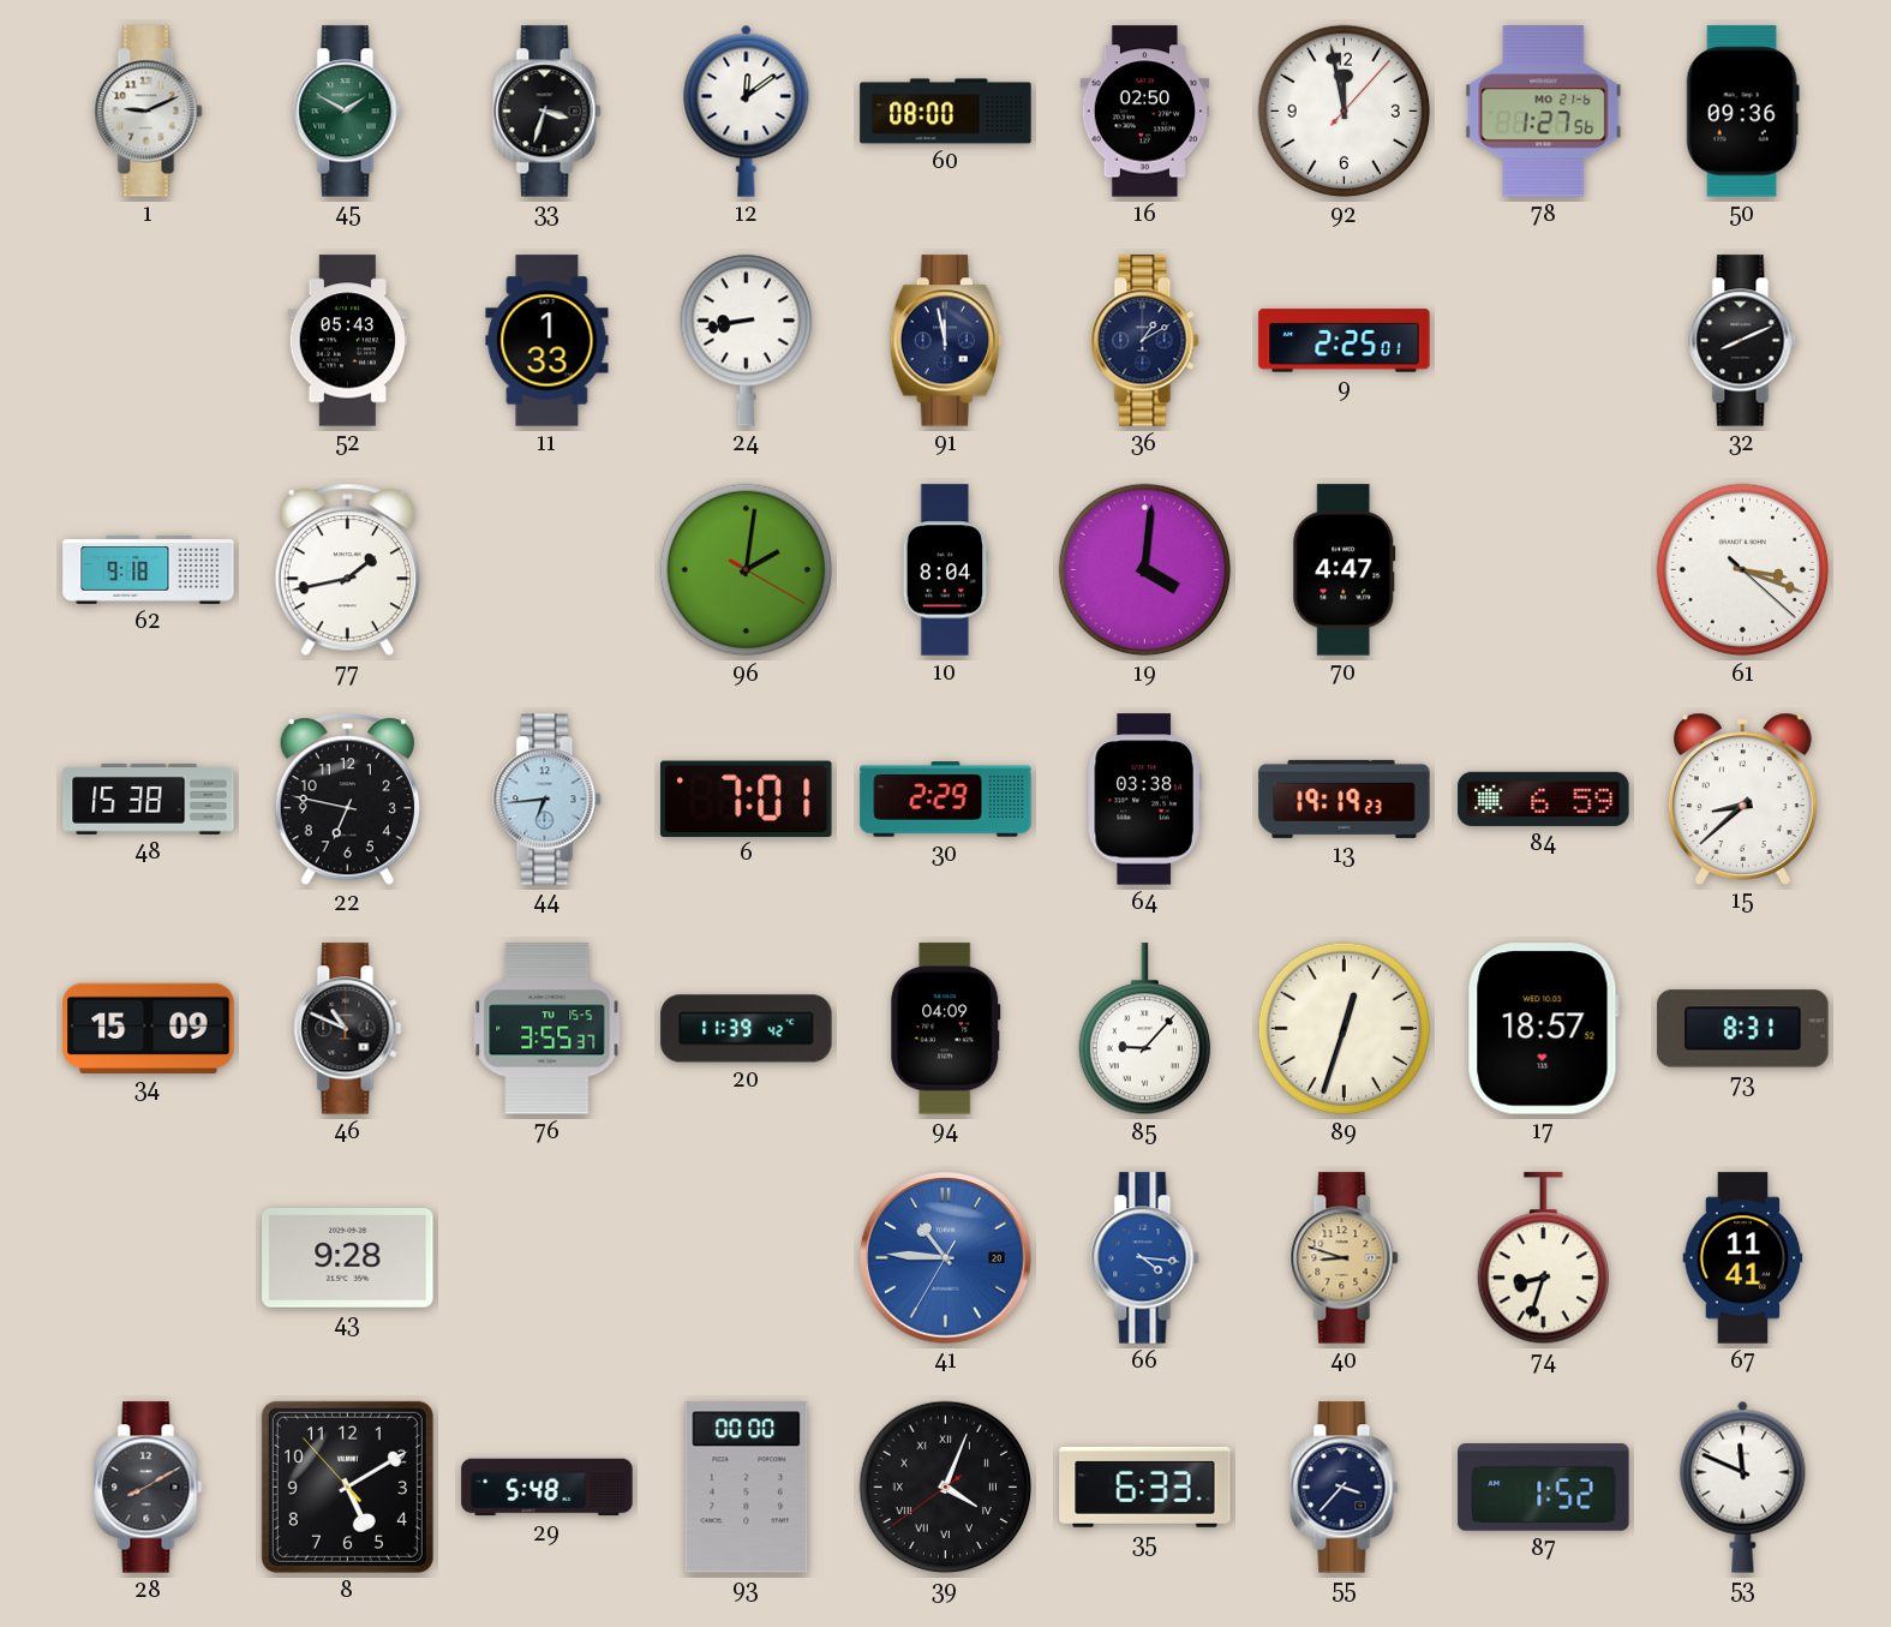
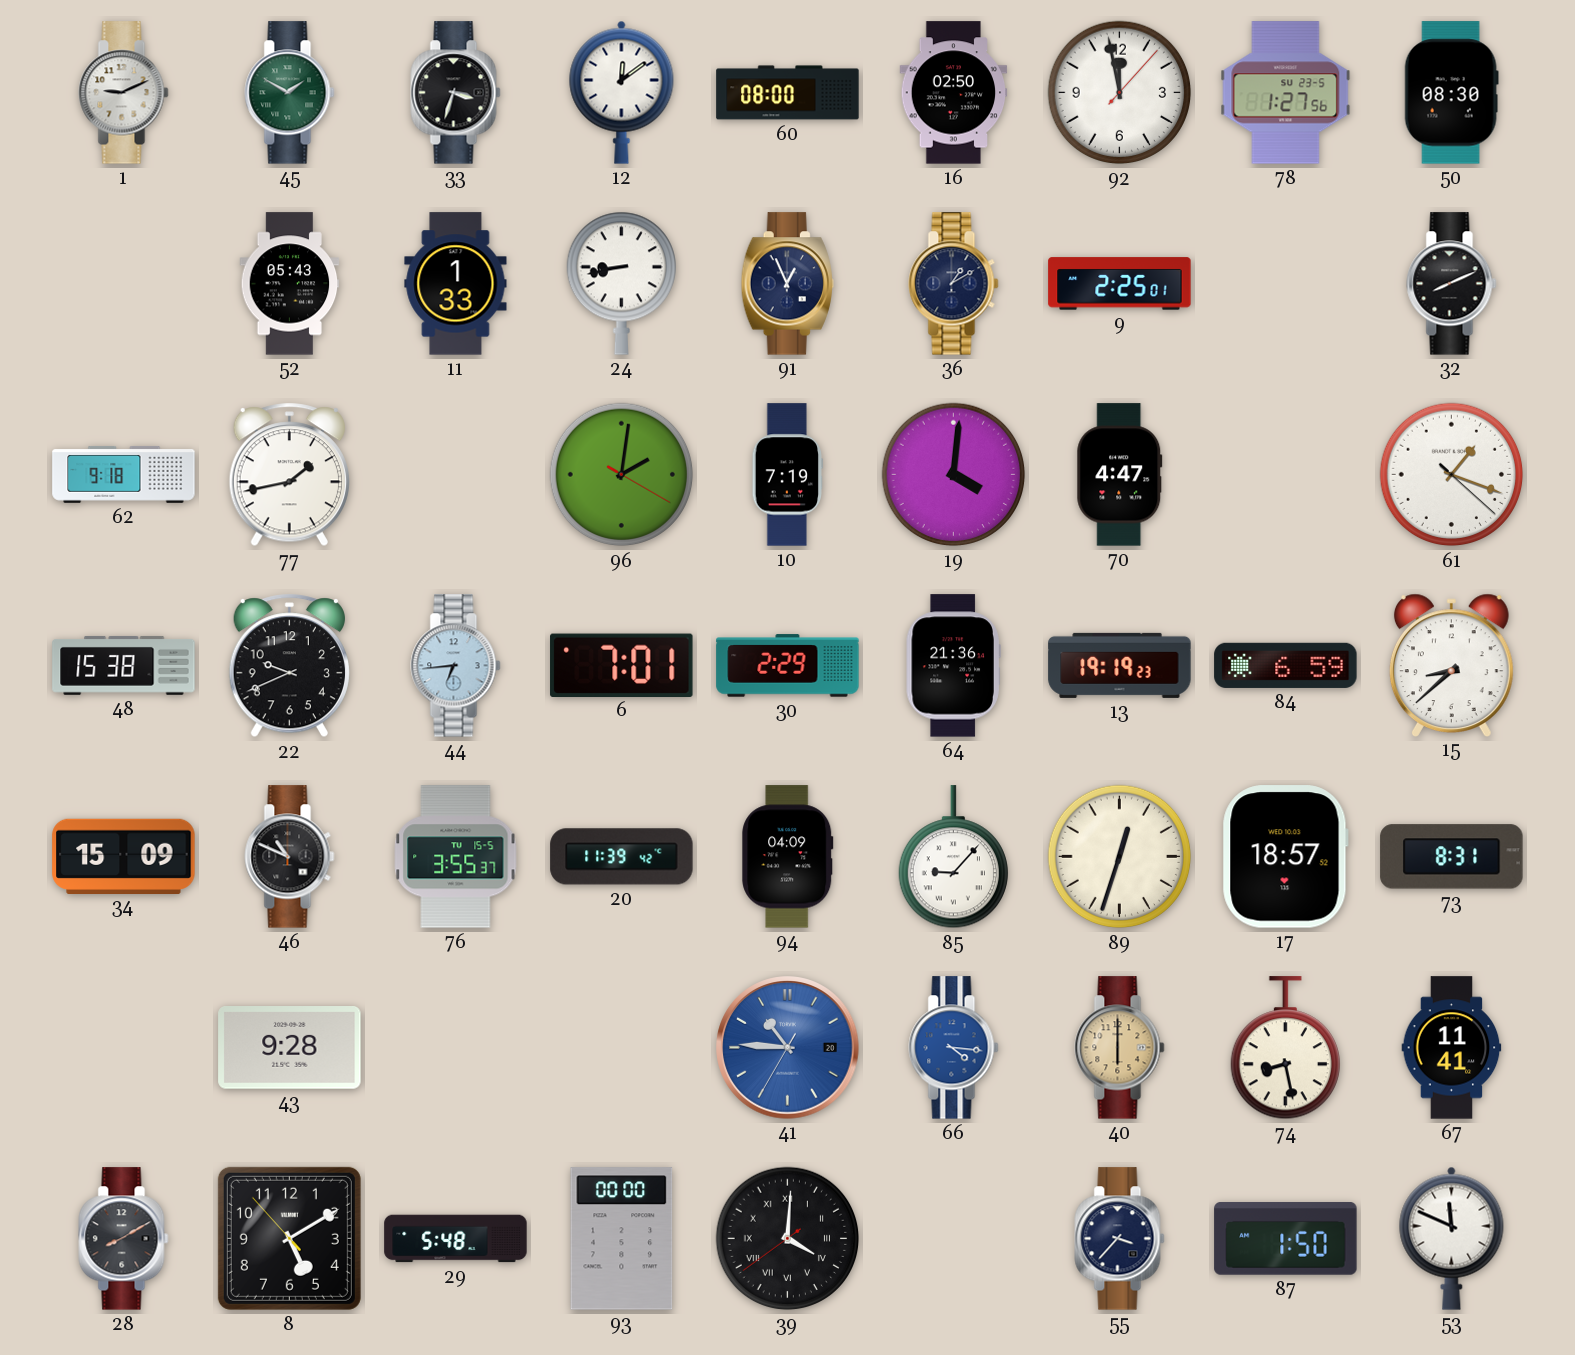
78 date: MO 21-6 -> SU 23-5 (1286, 93)
50: 09:36 -> 08:30 (1451, 93)
91: 11:58 -> 12:56 (787, 284)
10: 8:04 -> 7:19 (788, 475)
61: 3:18 -> 1:18 (1452, 475)
22: 6:47 -> 9:41 (289, 666)
64: 03:38 -> 21:36 (953, 666)
40: 8:48 -> 6:00 (1120, 1048)
74: 8:33 -> 8:28 (1285, 1048)
39: 4:03 -> 4:00 (788, 1239)
35: 6:33 -> none (1145, 1487)
87: 1:52 -> 1:50 (1286, 1239)
